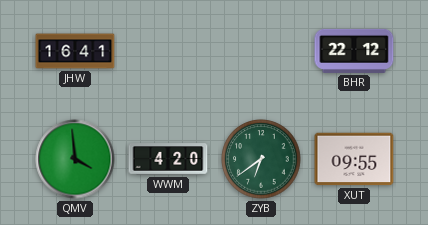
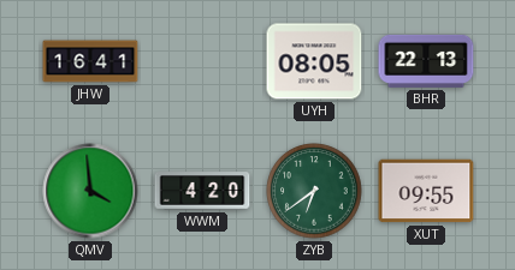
UYH: none -> 08:05 (314, 61)
BHR: 22:12 -> 22:13 (426, 61)
